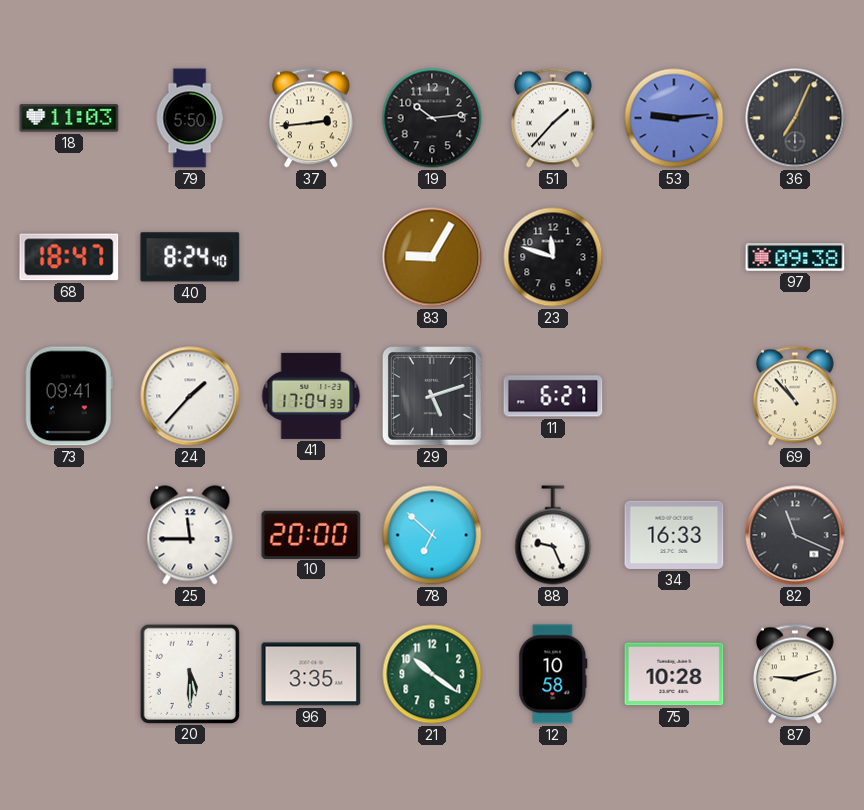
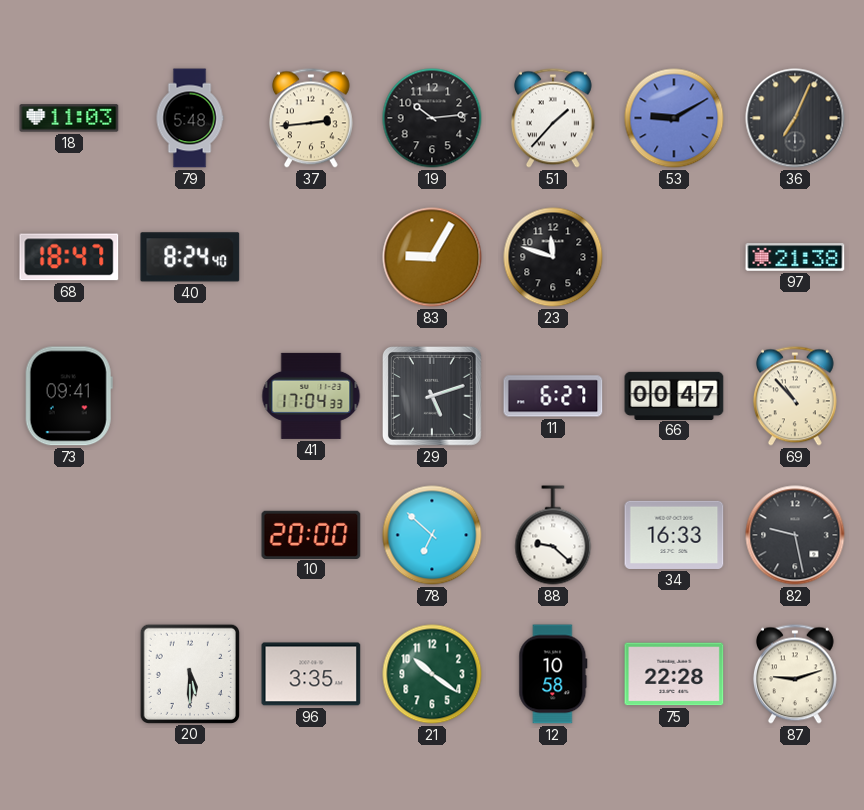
79: 5:50 -> 5:48 (190, 118)
53: 9:14 -> 9:10 (674, 118)
97: 09:38 -> 21:38 (795, 257)
24: 1:37 -> none (190, 396)
66: none -> 00:47 (674, 395)
25: 11:45 -> none (190, 535)
88: 9:26 -> 9:22 (553, 535)
82: 11:19 -> 9:28 (795, 535)
75: 10:28 -> 22:28 (674, 674)
